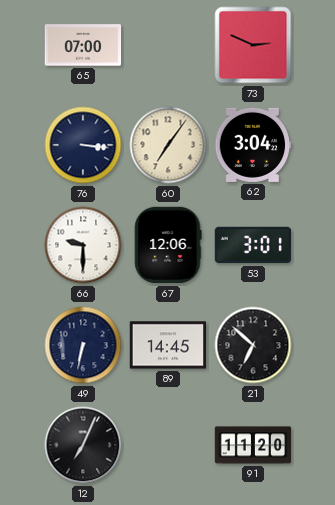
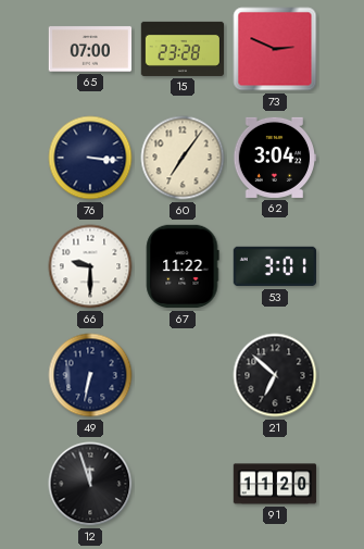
15: none -> 23:28 (183, 49)
67: 12:06 -> 11:22 (183, 266)
89: 14:45 -> none (168, 345)
12: 7:04 -> 11:57 (90, 484)
